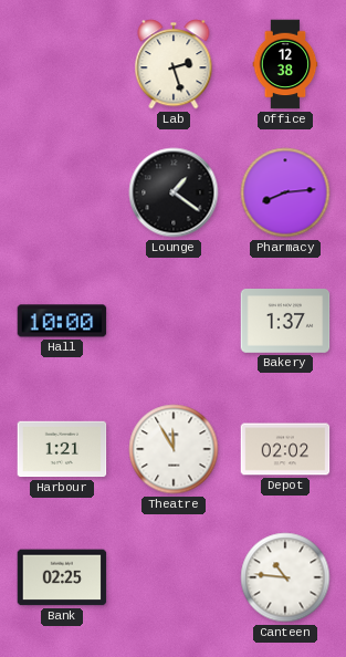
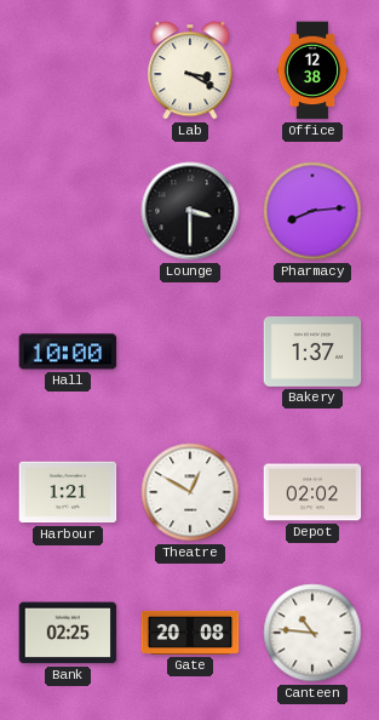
Lab: 2:27 -> 3:20 (190, 70)
Lounge: 1:21 -> 3:30 (190, 211)
Theatre: 11:55 -> 12:50 (190, 492)
Gate: none -> 20:08 (190, 633)
